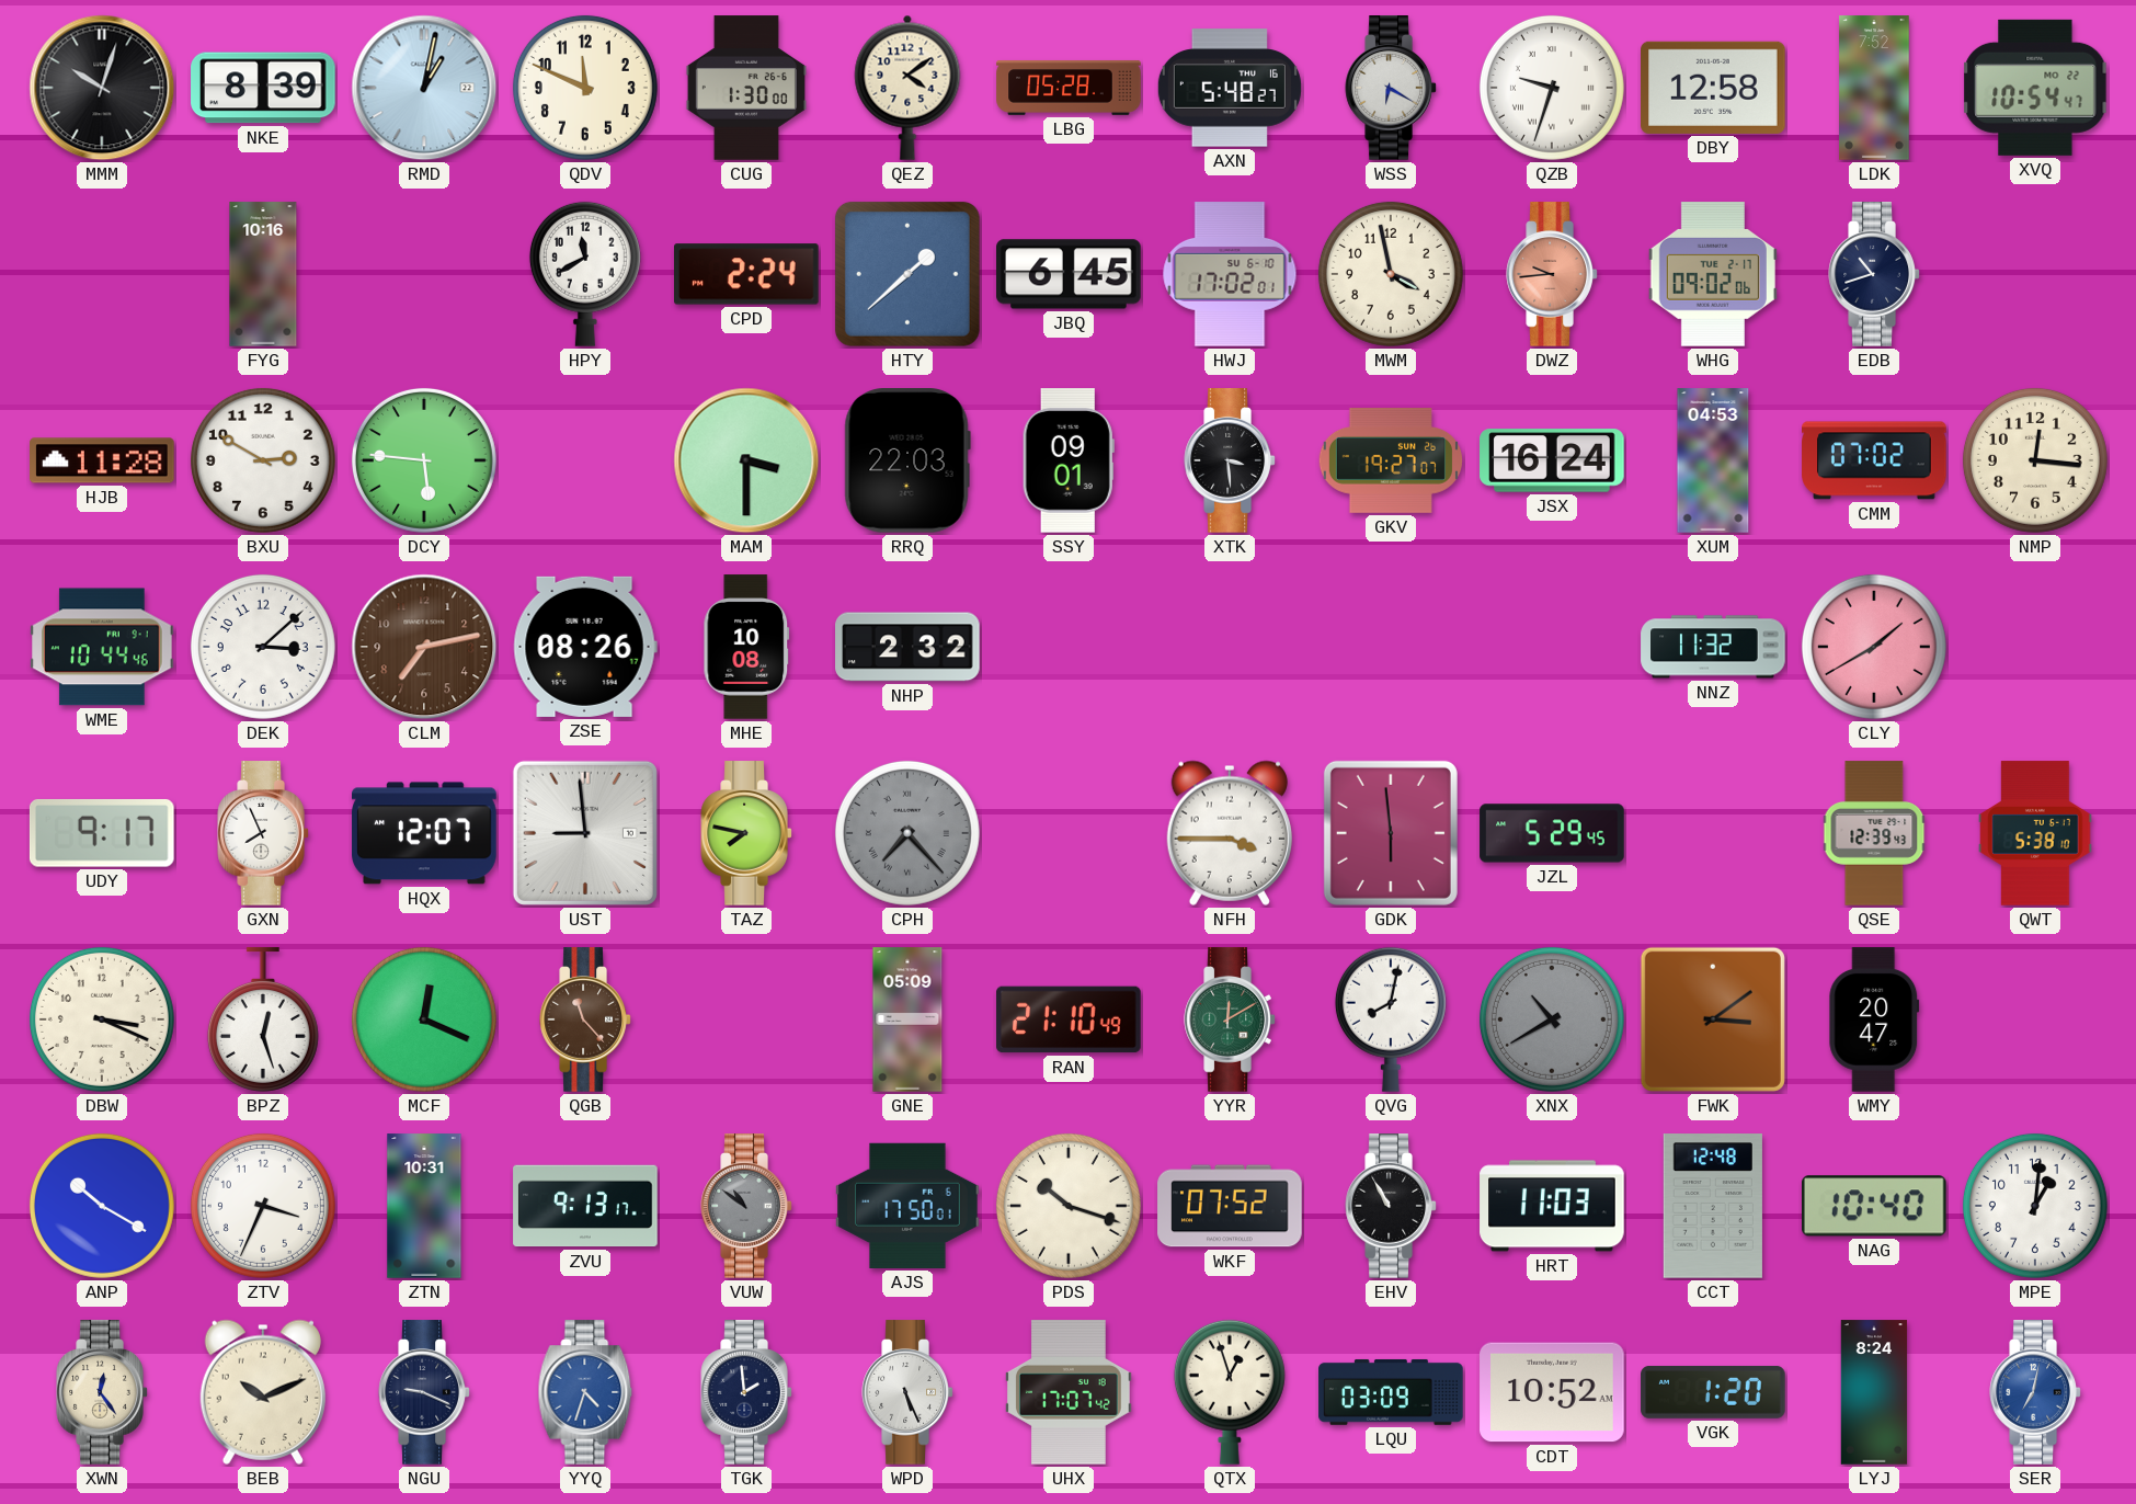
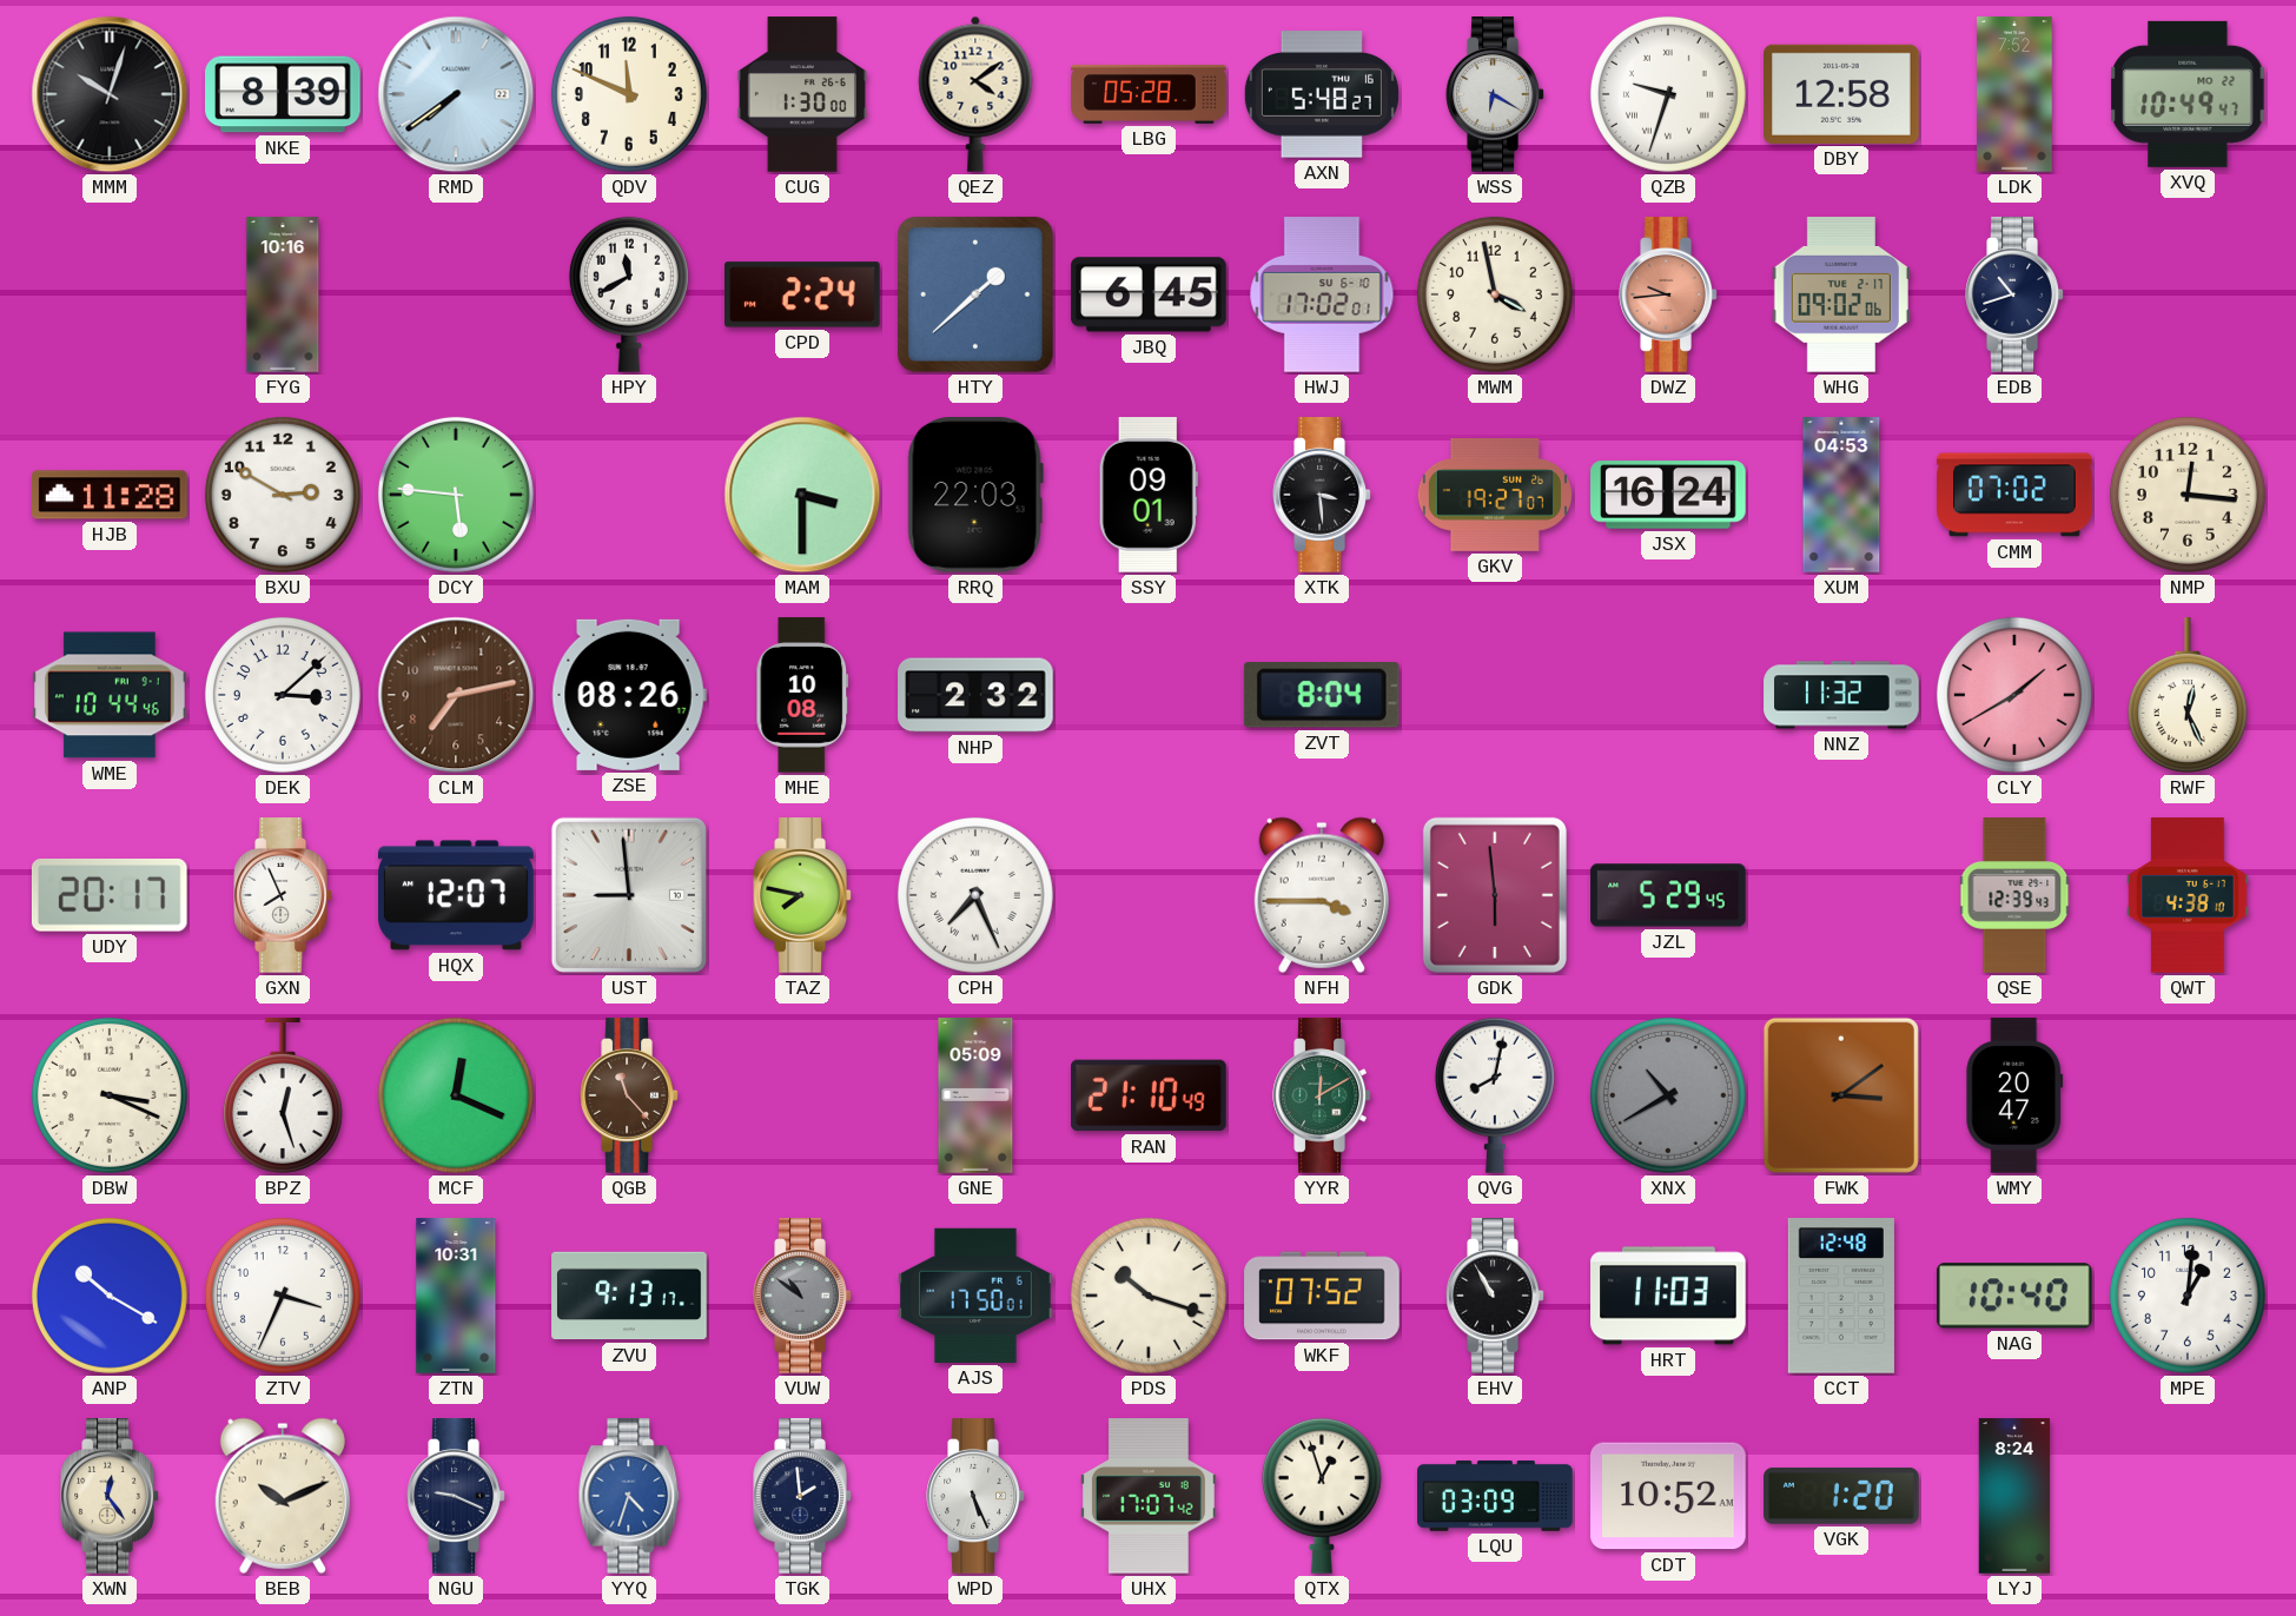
RMD: 1:02 -> 7:39 (456, 94)
XVQ: 10:54 -> 10:49 (2188, 94)
ZVT: none -> 8:04 (1322, 695)
RWF: none -> 12:26 (2188, 695)
UDY: 9:17 -> 20:17 (110, 895)
CPH: 7:23 -> 7:26 (975, 895)
CPH dial: grey -> white (975, 895)
QWT: 5:38 -> 4:38 (2188, 895)
SER: 7:02 -> none (2035, 1392)
